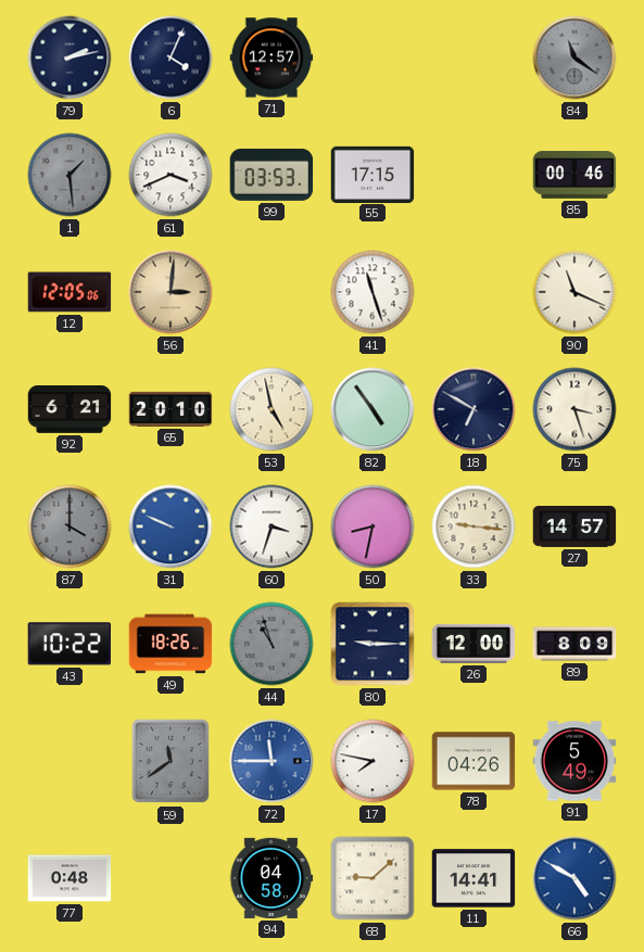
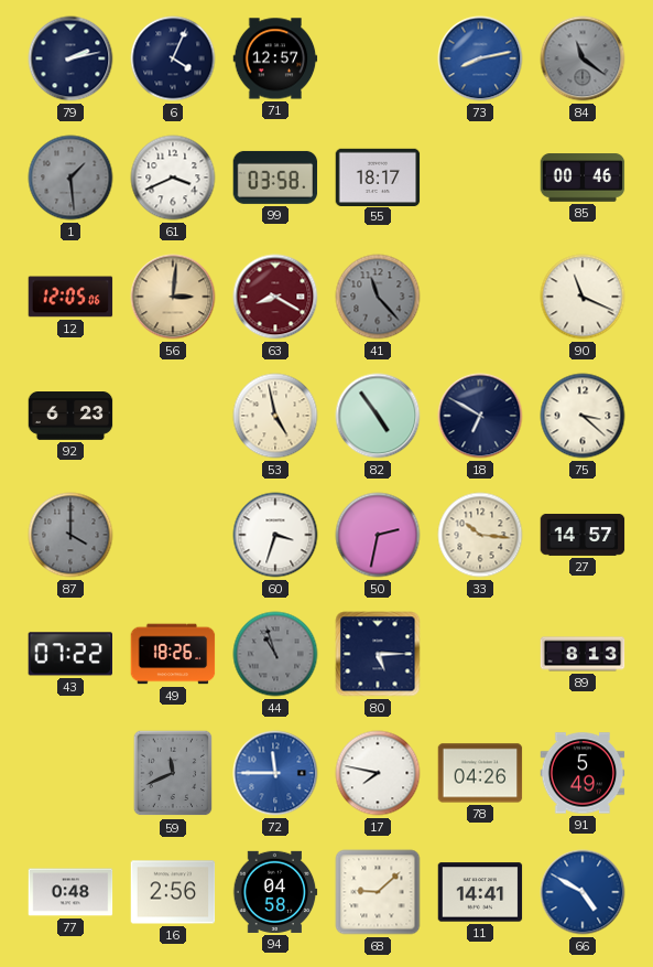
73: none -> 8:13 (480, 58)
99: 03:53 -> 03:58 (275, 178)
55: 17:15 -> 18:17 (378, 176)
63: none -> 8:20 (275, 297)
41: 11:27 -> 11:23 (378, 297)
41 dial: white -> grey (378, 297)
92: 6:21 -> 6:23 (70, 416)
65: 20:10 -> none (171, 409)
75: 3:27 -> 3:22 (583, 416)
31: 9:49 -> none (171, 526)
50: 8:32 -> 2:32 (378, 535)
33: 9:16 -> 10:16 (480, 535)
43: 10:22 -> 07:22 (69, 654)
80: 9:15 -> 5:15 (378, 654)
26: 12:00 -> none (473, 644)
89: 8:09 -> 8:13 (583, 654)
59: 11:39 -> 11:41 (173, 773)
16: none -> 2:56 (173, 892)
